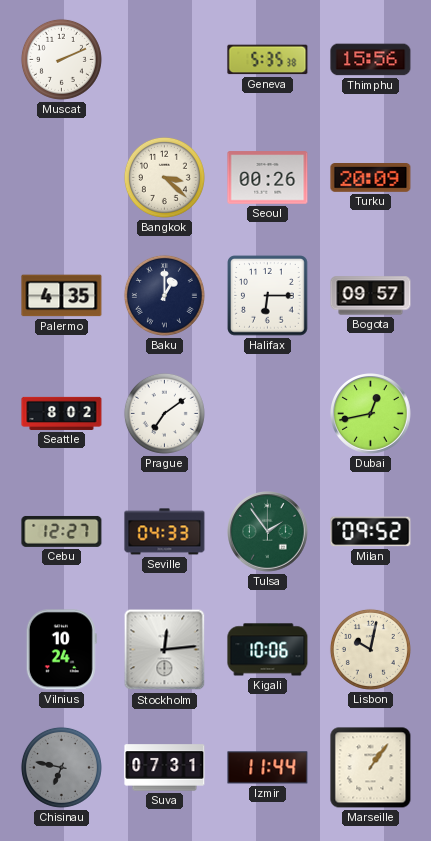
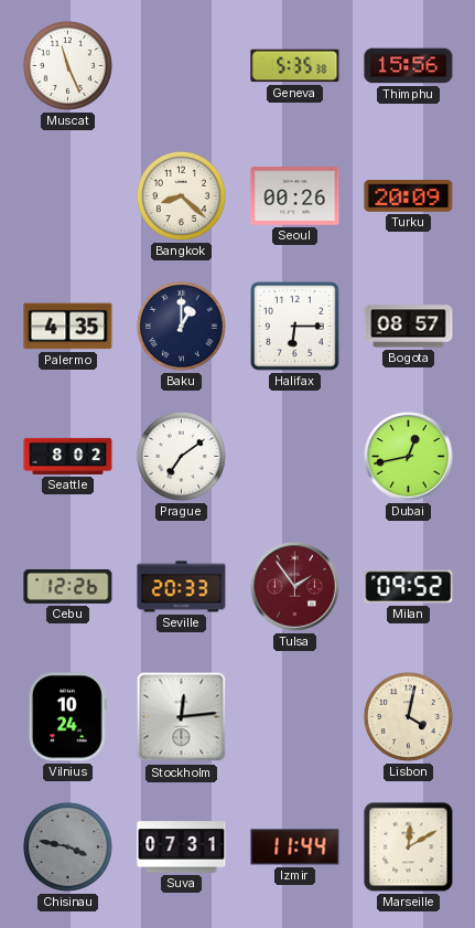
Muscat: 2:11 -> 11:26 (67, 65)
Bangkok: 3:22 -> 8:22 (181, 195)
Bogota: 09:57 -> 08:57 (409, 327)
Cebu: 12:27 -> 12:26 (68, 586)
Seville: 04:33 -> 20:33 (182, 587)
Tulsa dial: green -> burgundy (295, 587)
Kigali: 10:06 -> none (268, 650)
Lisbon: 10:02 -> 4:02 (408, 716)
Chisinau: 6:47 -> 3:47 (67, 846)
Marseille: 1:06 -> 12:10 (409, 847)
